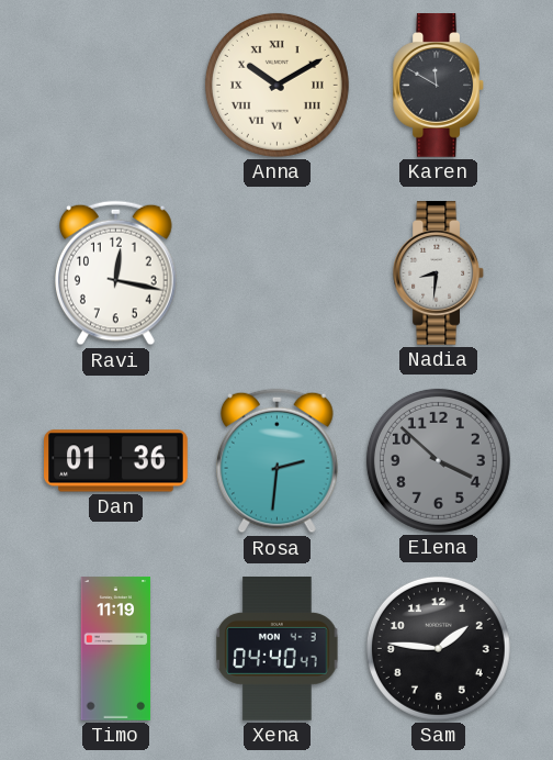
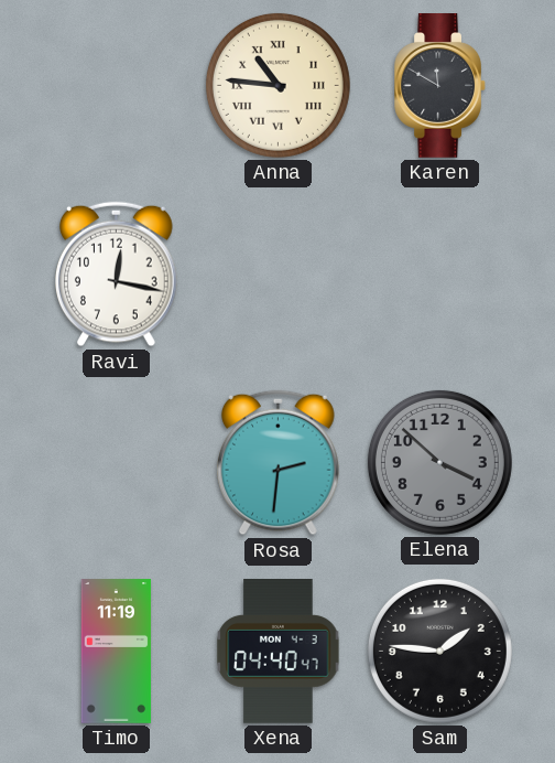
Anna: 10:10 -> 10:46 (277, 85)
Nadia: 8:31 -> none (438, 273)
Dan: 01:36 -> none (116, 461)
